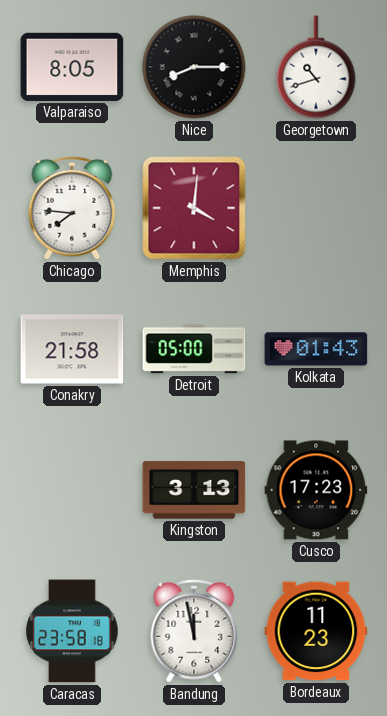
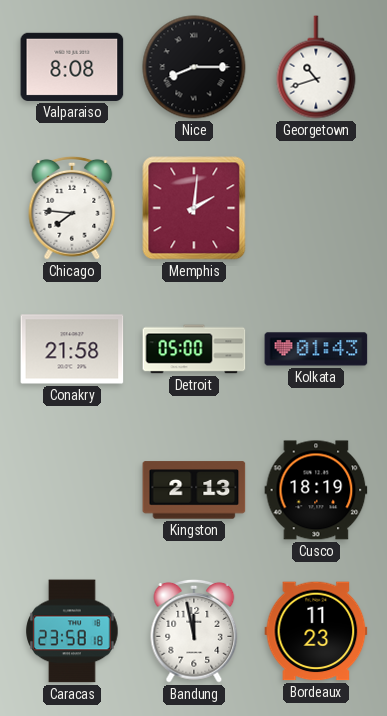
Valparaiso: 8:05 -> 8:08 (72, 67)
Memphis: 4:01 -> 2:01 (194, 208)
Kingston: 3:13 -> 2:13 (194, 490)
Cusco: 17:23 -> 18:19 (316, 490)
